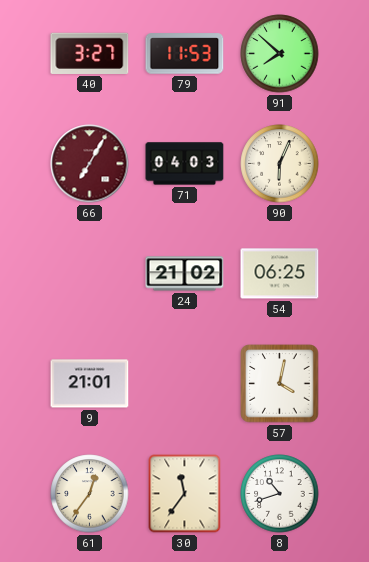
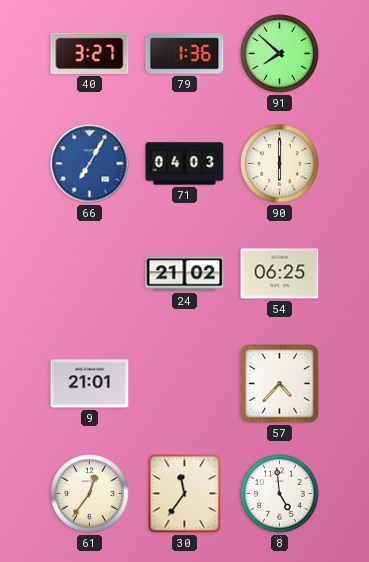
79: 11:53 -> 1:36 (185, 54)
66 dial: burgundy -> blue (90, 164)
90: 6:04 -> 6:00 (280, 164)
57: 4:02 -> 4:37 (280, 384)
8: 10:42 -> 4:59 (280, 494)
